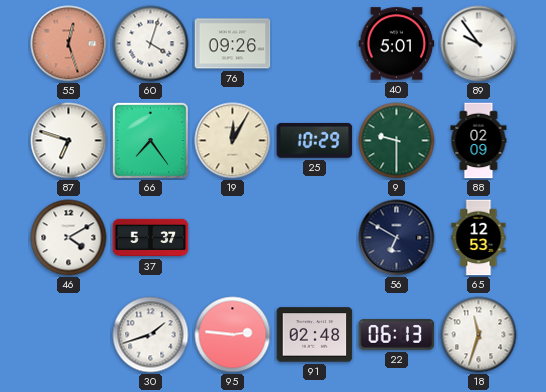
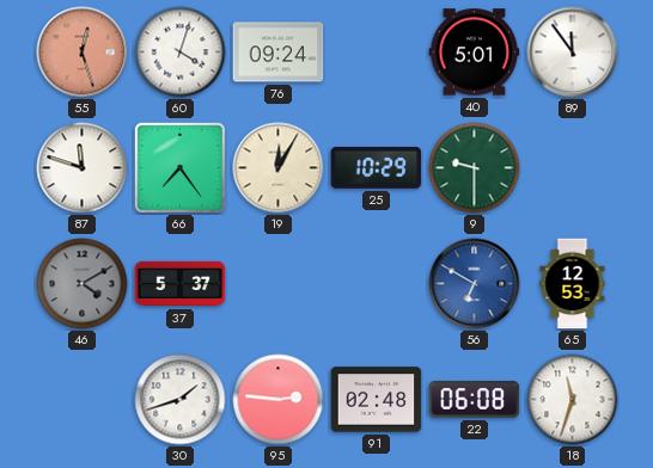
76: 09:26 -> 09:24 (279, 53)
89: 9:54 -> 11:54 (573, 53)
87: 6:48 -> 11:48 (83, 168)
88: 02:09 -> none (479, 141)
46 dial: white -> grey (83, 284)
56 dial: navy -> blue (475, 284)
22: 06:13 -> 06:08 (475, 400)
